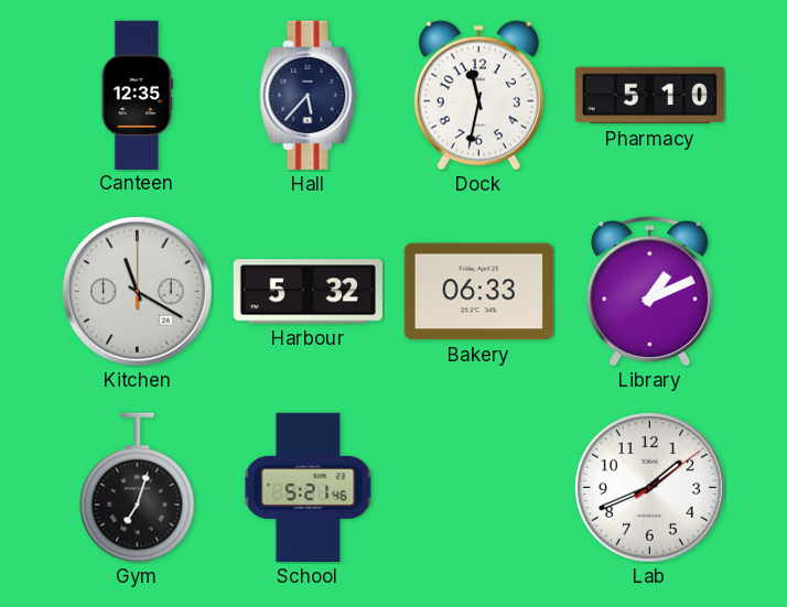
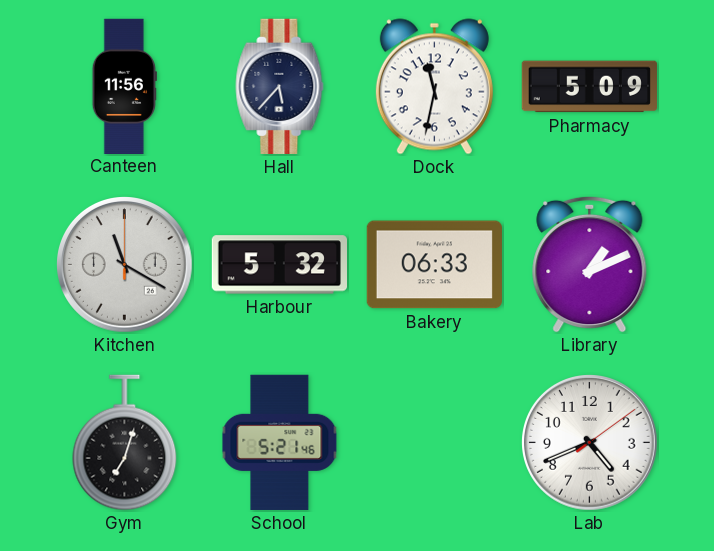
Canteen: 12:35 -> 11:56 (124, 86)
Pharmacy: 5:10 -> 5:09 (589, 87)
Lab: 1:41 -> 4:41 (590, 443)
